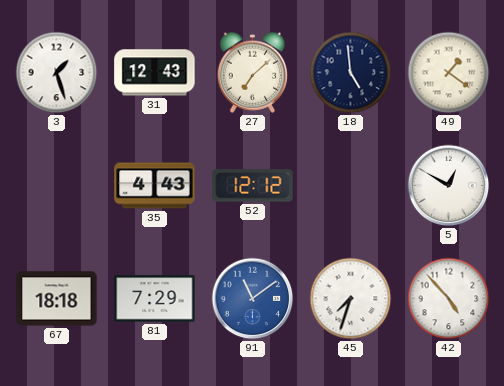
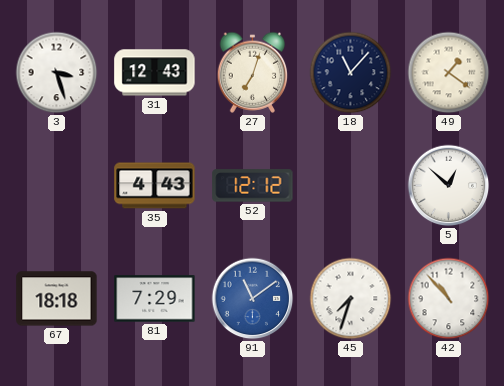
3: 1:27 -> 3:27 (57, 73)
27: 7:08 -> 7:03 (253, 72)
18: 4:59 -> 11:07 (351, 73)
5: 12:50 -> 12:52 (449, 186)
42: 4:53 -> 10:53 (449, 299)
